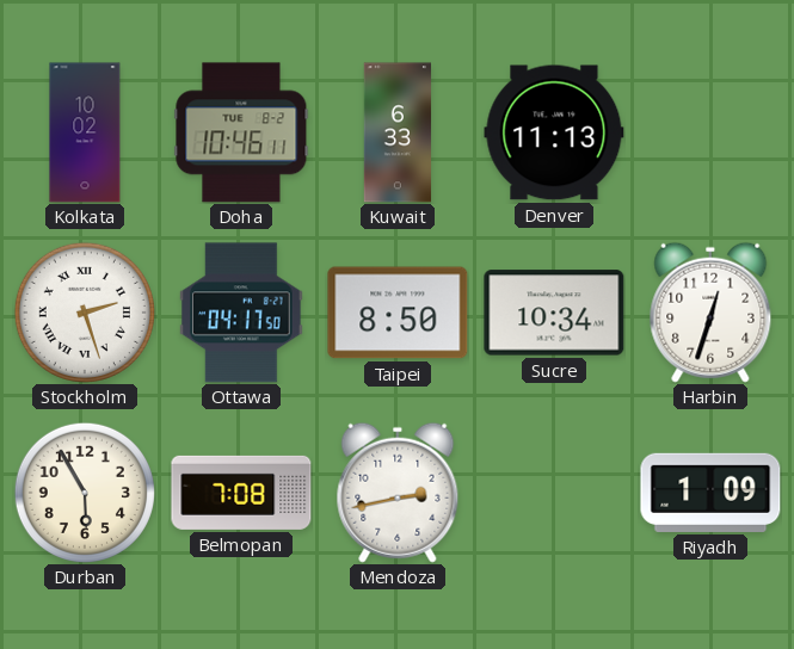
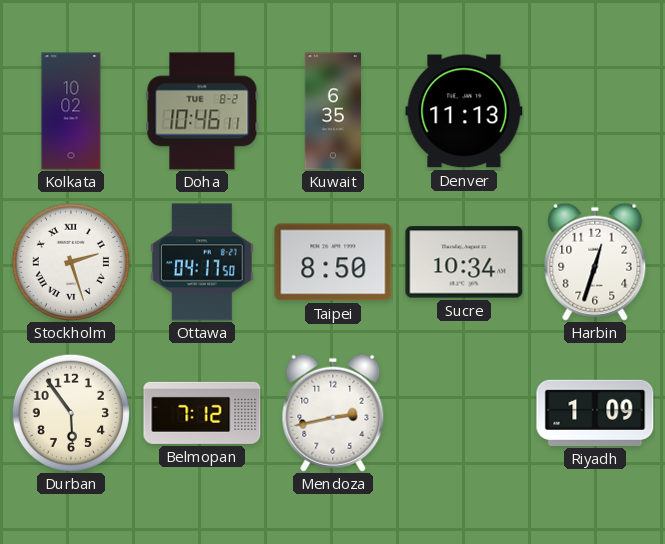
Kuwait: 6:33 -> 6:35 (332, 111)
Durban: 5:55 -> 5:54 (71, 413)
Belmopan: 7:08 -> 7:12 (202, 413)
